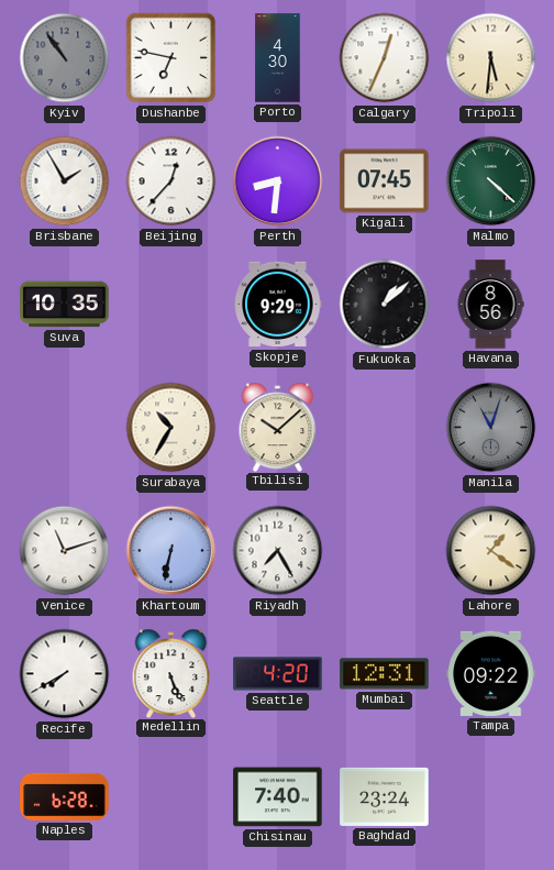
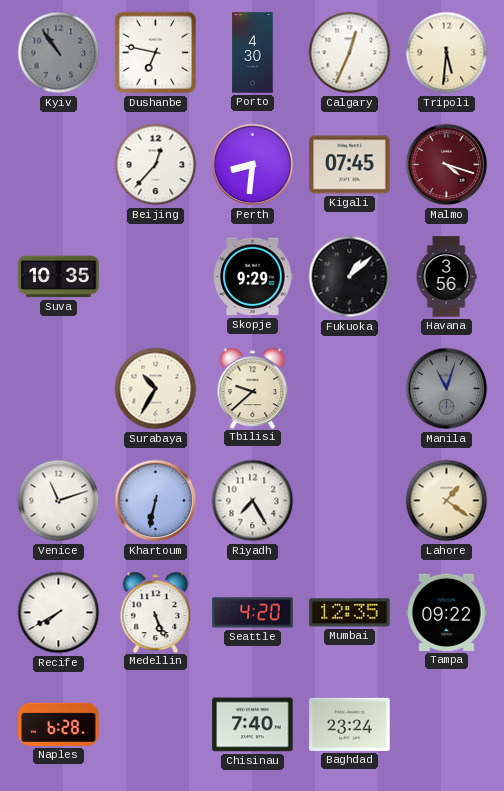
Brisbane: 1:55 -> none (65, 181)
Malmo: 4:22 -> 4:18 (447, 165)
Malmo dial: green -> burgundy (447, 165)
Havana: 8:56 -> 3:56 (446, 277)
Tbilisi: 10:08 -> 9:38 (253, 388)
Mumbai: 12:31 -> 12:35 (350, 613)
